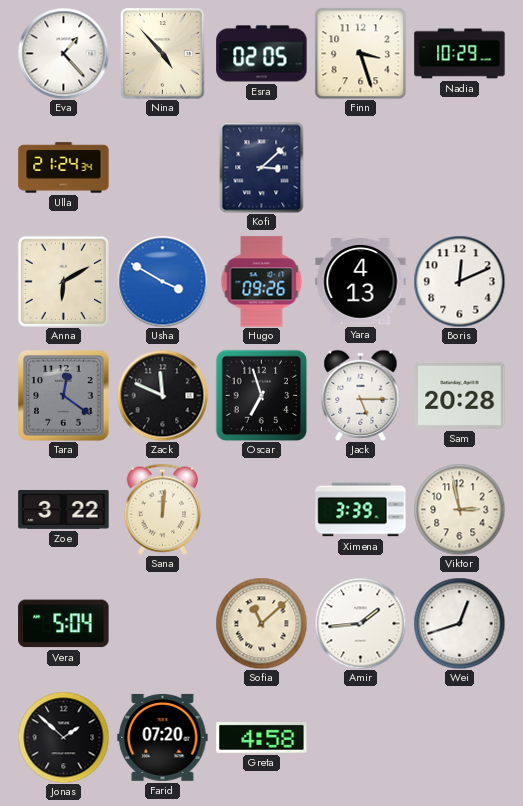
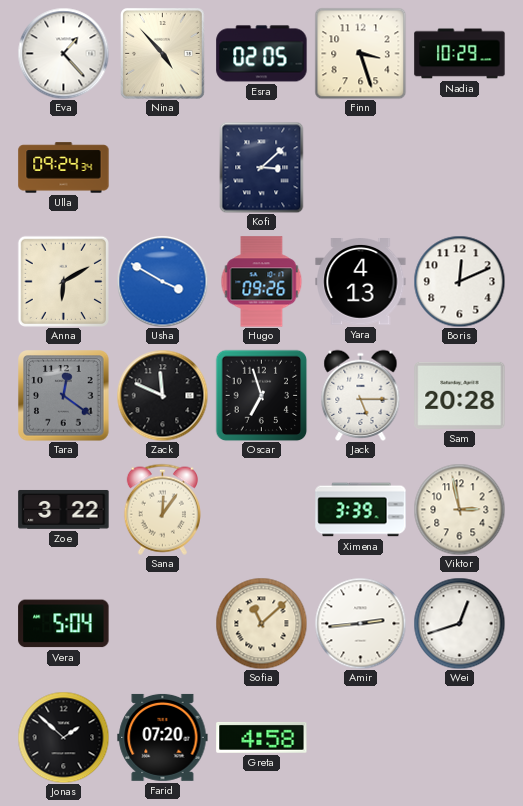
Ulla: 21:24 -> 09:24 (64, 168)
Sana: 12:01 -> 12:06 (162, 509)
Amir: 1:44 -> 2:44 (360, 623)
